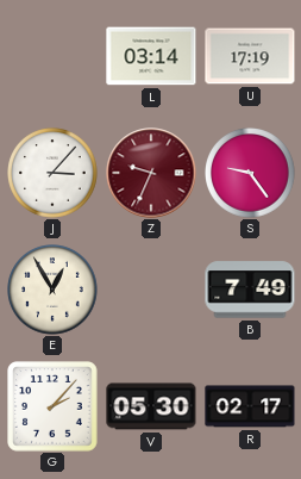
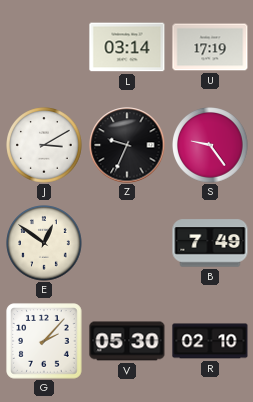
J: 3:07 -> 3:10 (44, 145)
Z dial: burgundy -> black (127, 145)
E: 12:55 -> 12:51 (44, 243)
R: 02:17 -> 02:10 (210, 341)
